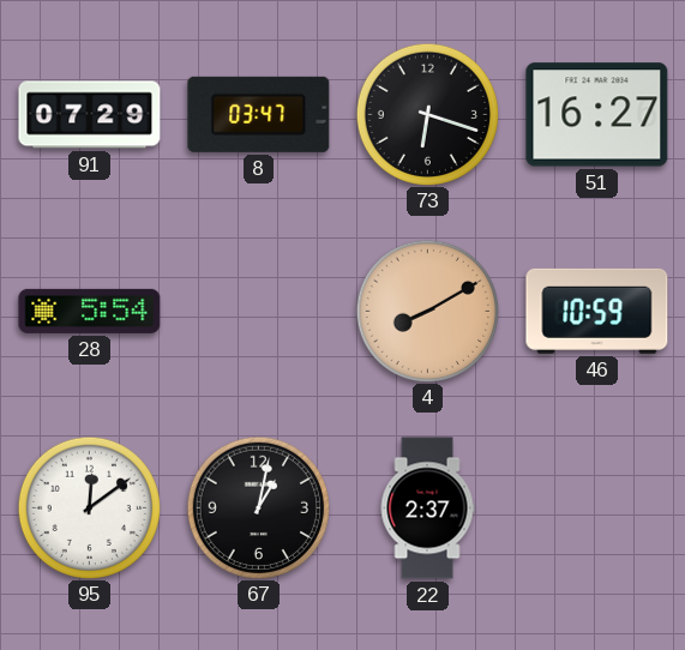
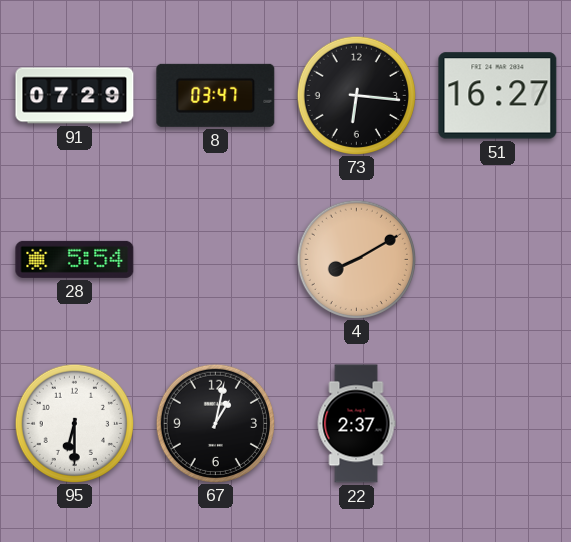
73: 6:18 -> 6:16 (356, 95)
46: 10:59 -> none (597, 311)
95: 12:09 -> 6:30 (74, 423)
